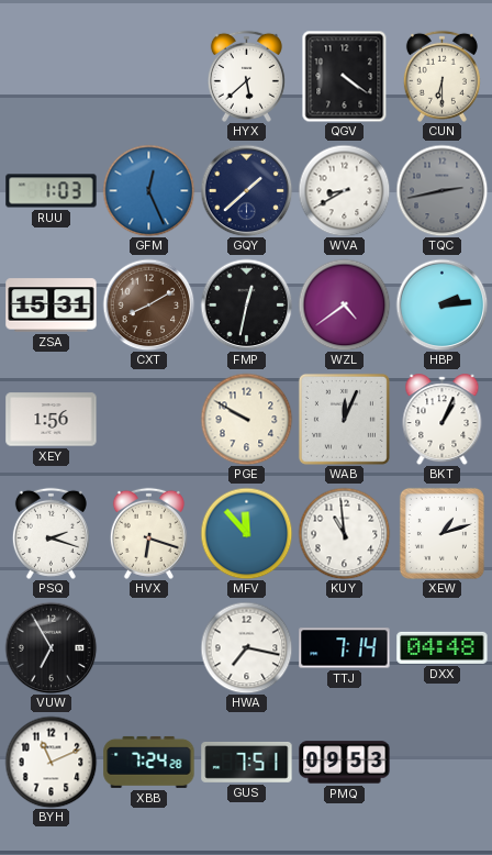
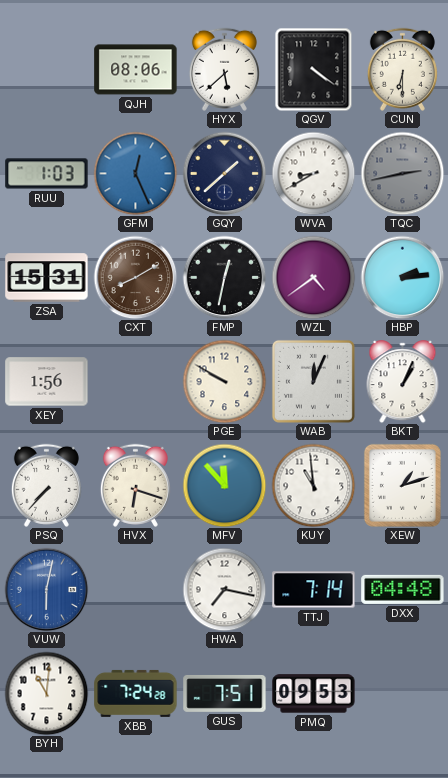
QJH: none -> 08:06 (136, 70)
PSQ: 2:18 -> 7:37 (46, 485)
VUW: 6:55 -> 6:02 (46, 589)
VUW dial: black -> blue (46, 589)
BYH: 11:11 -> 11:01 (46, 693)
